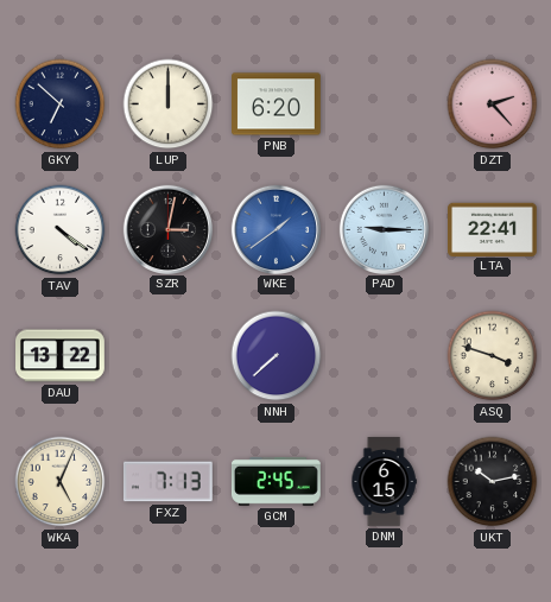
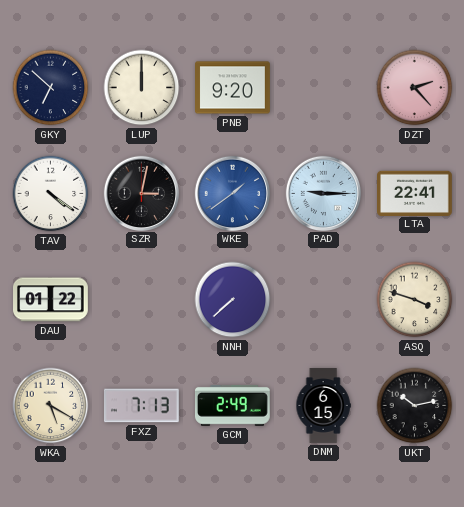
PNB: 6:20 -> 9:20 (233, 88)
DAU: 13:22 -> 01:22 (51, 300)
WKA: 5:04 -> 5:20 (51, 406)
GCM: 2:45 -> 2:49 (232, 405)
